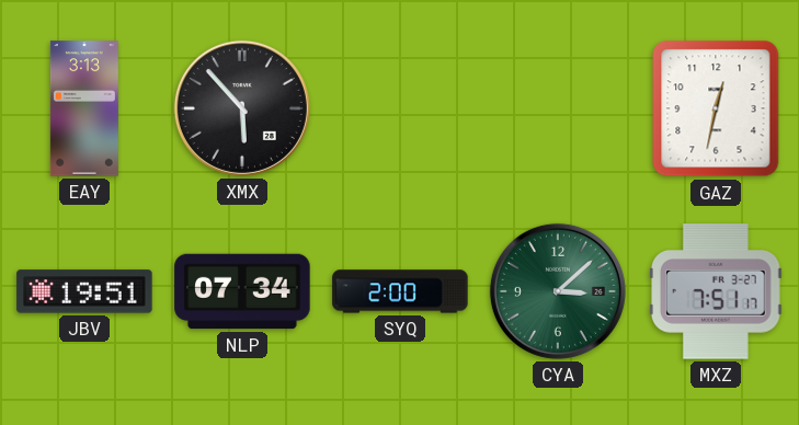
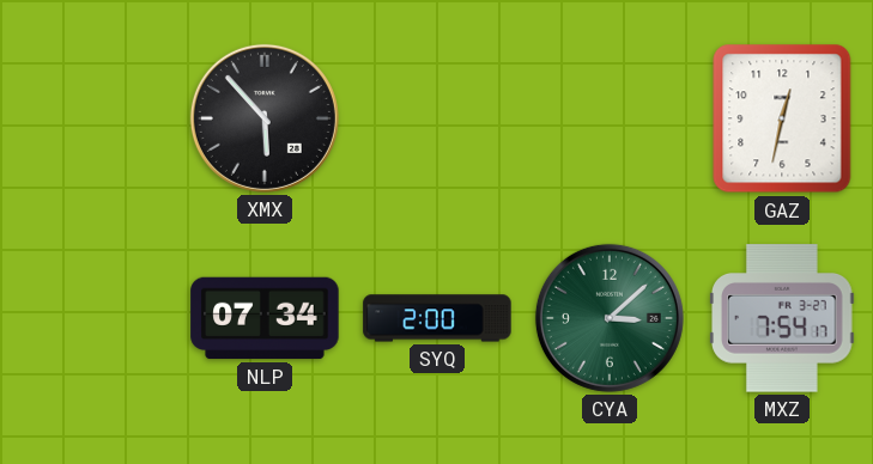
EAY: 3:13 -> none (84, 108)
JBV: 19:51 -> none (84, 291)
MXZ: 7:51 -> 7:54 (783, 318)
